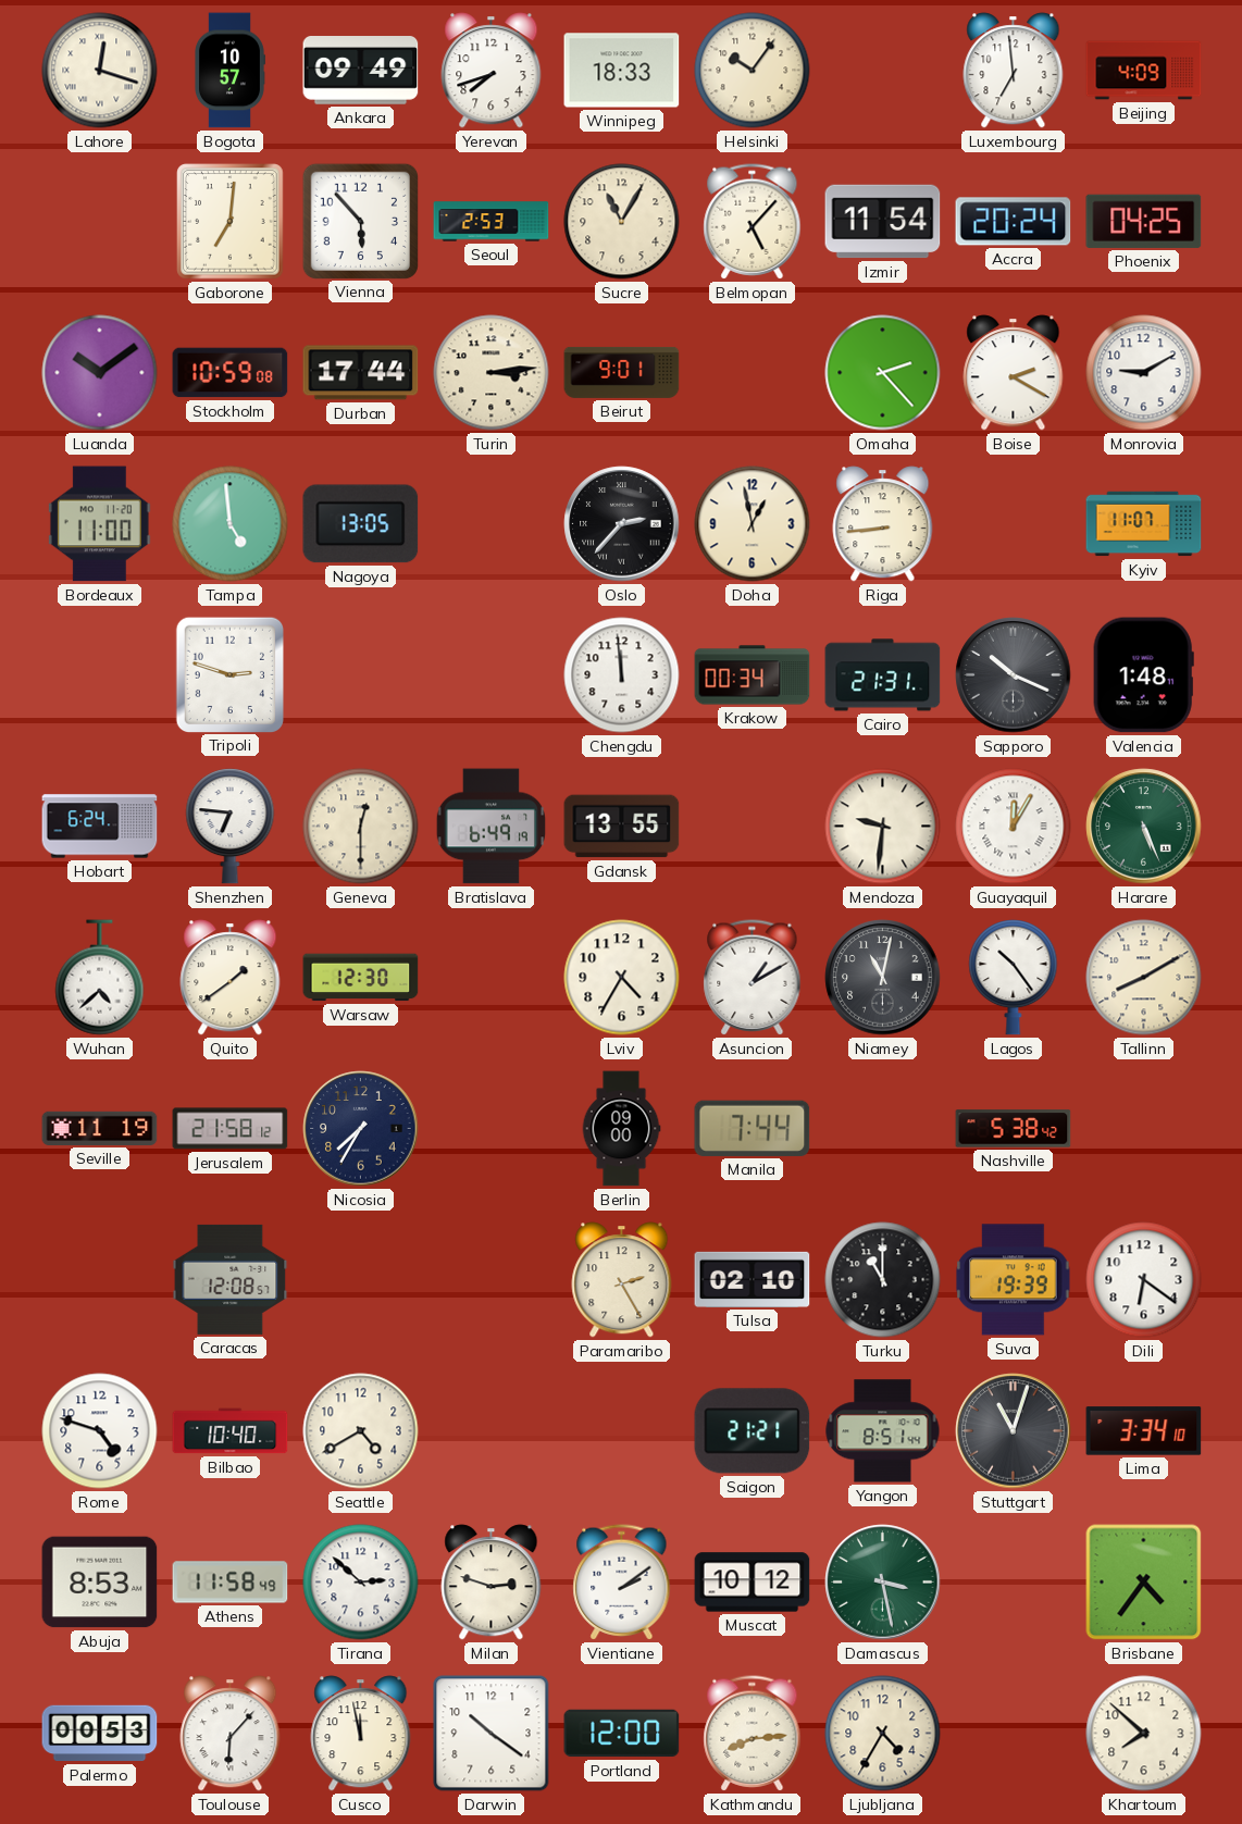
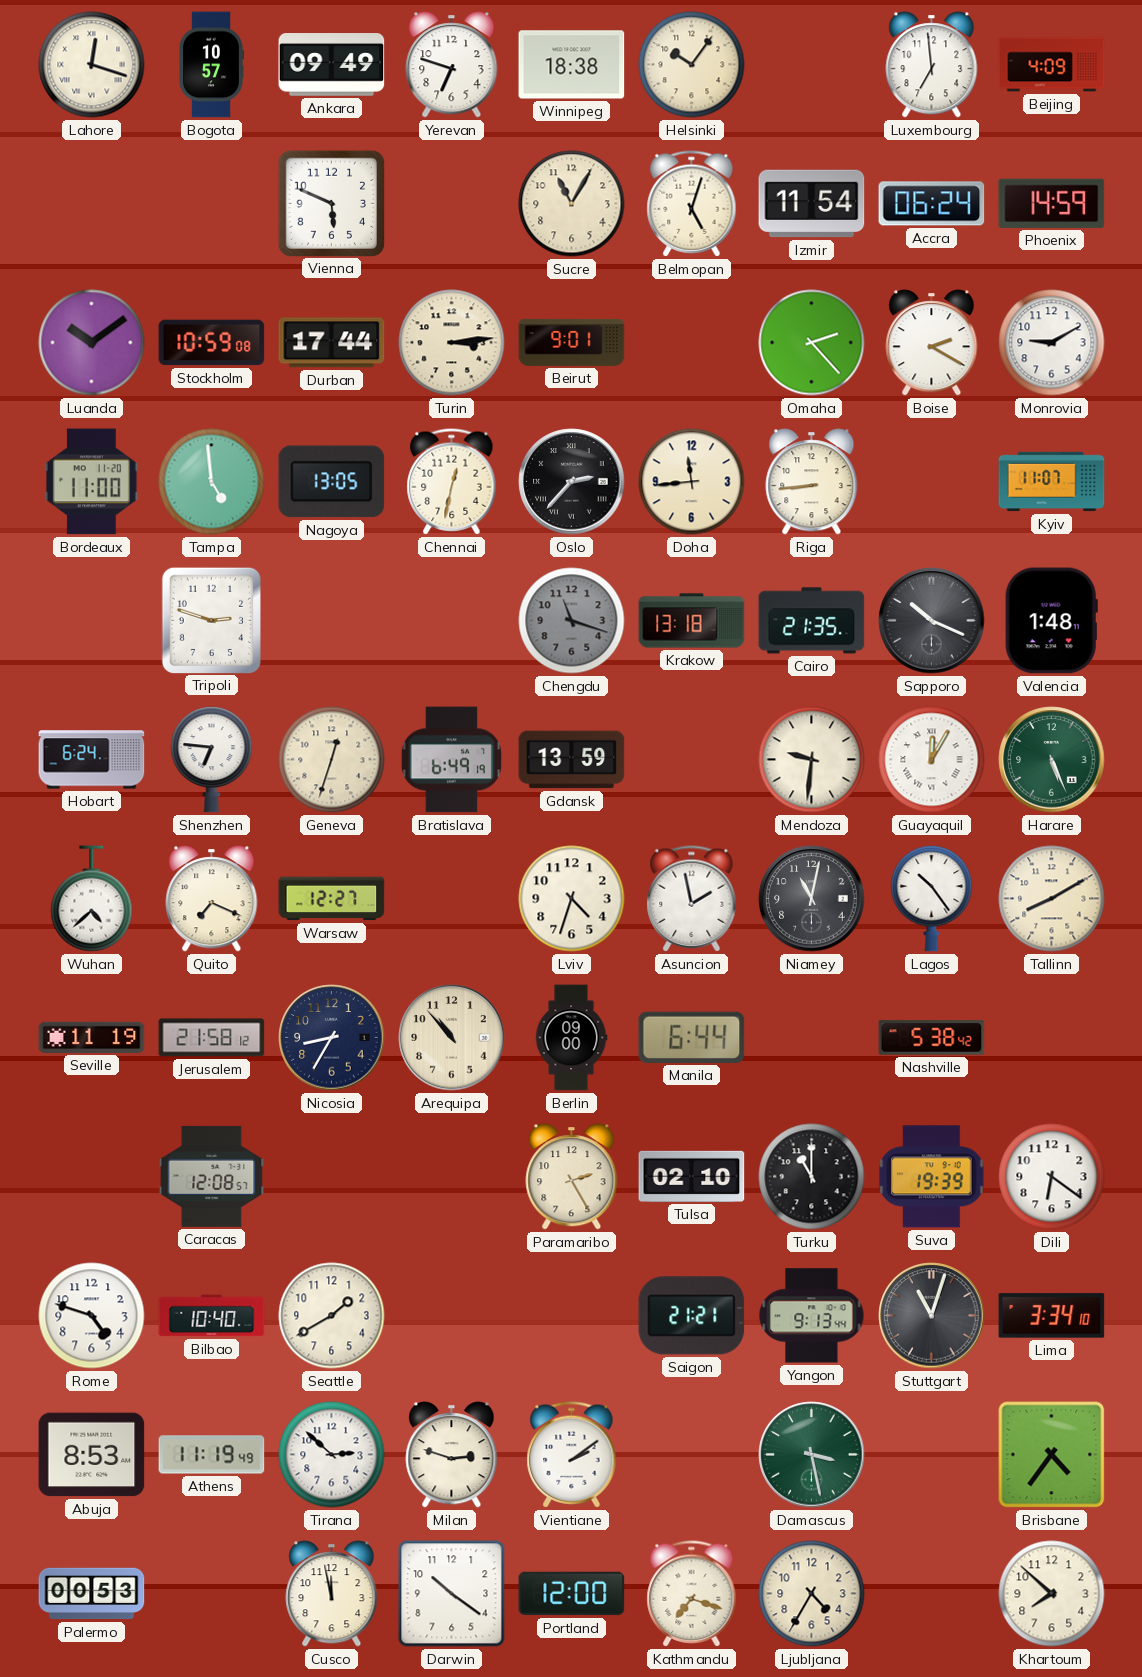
Yerevan: 7:42 -> 6:48 (452, 65)
Winnipeg: 18:33 -> 18:38 (572, 65)
Gaborone: 7:01 -> none (231, 222)
Vienna: 5:53 -> 5:49 (331, 203)
Seoul: 2:53 -> none (492, 222)
Belmopan: 5:07 -> 5:03 (692, 204)
Accra: 20:24 -> 06:24 (932, 204)
Phoenix: 04:25 -> 14:59 (1052, 203)
Chennai: none -> 12:32 (452, 482)
Doha: 12:58 -> 11:44 (692, 482)
Chengdu: 11:59 -> 11:18 (572, 621)
Chengdu dial: white -> grey (572, 621)
Krakow: 00:34 -> 13:18 (692, 621)
Cairo: 21:31 -> 21:35 (812, 621)
Geneva: 12:30 -> 12:33 (332, 760)
Gdansk: 13:55 -> 13:59 (572, 760)
Quito: 1:39 -> 7:19 (212, 899)
Warsaw: 12:30 -> 12:27 (332, 899)
Lviv: 4:35 -> 4:33 (572, 899)
Asuncion: 1:10 -> 1:58 (692, 899)
Nicosia: 7:35 -> 8:35 (332, 1038)
Arequipa: none -> 10:53 (452, 1038)
Manila: 7:44 -> 6:44 (692, 1037)
Seattle: 4:40 -> 1:40 (332, 1316)
Yangon: 8:51 -> 9:13 (812, 1316)
Athens: 11:58 -> 11:19 (212, 1455)
Muscat: 10:12 -> none (753, 1583)
Toulouse: 6:07 -> none (231, 1734)
Kathmandu: 8:14 -> 7:18 (692, 1594)
